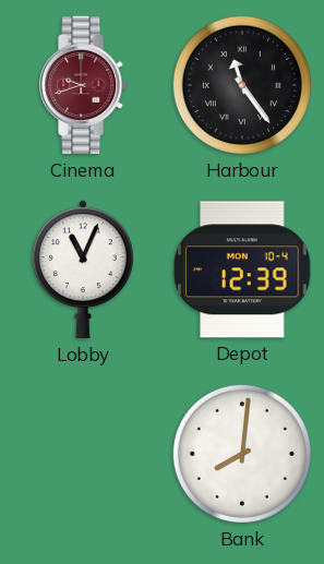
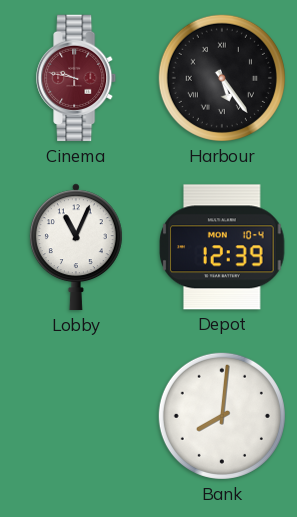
Cinema: 9:42 -> 9:47 (77, 78)
Harbour: 11:24 -> 5:24 (222, 78)
